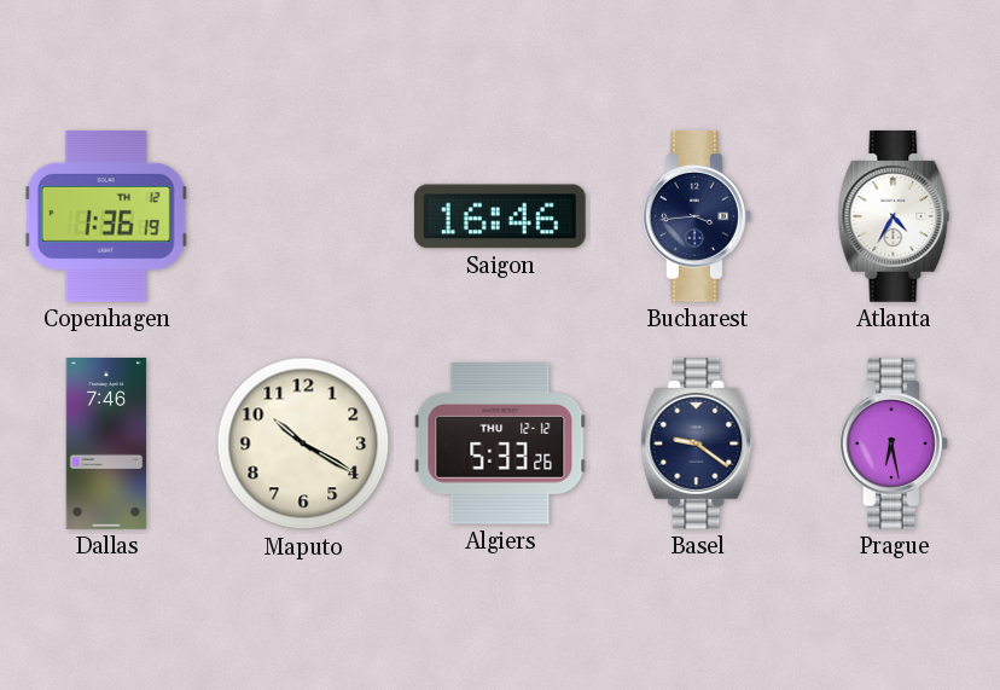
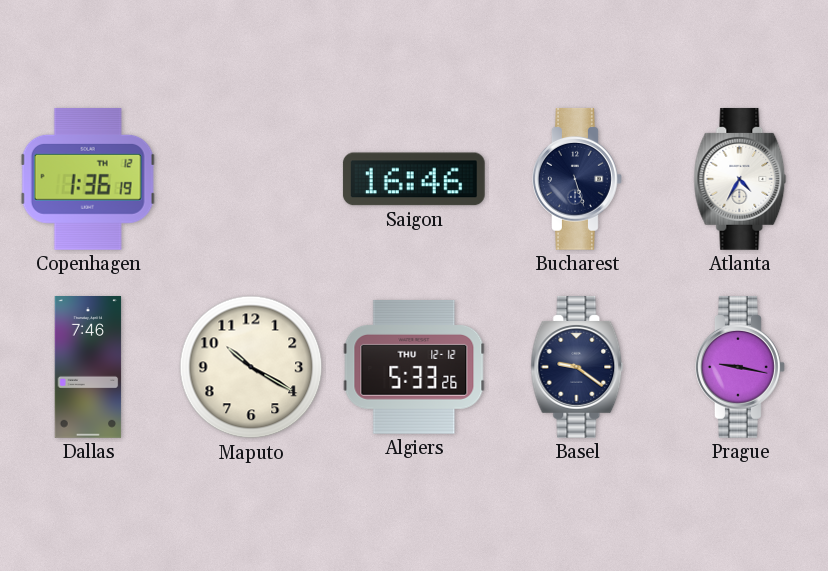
Bucharest: 3:44 -> 5:27 (578, 179)
Prague: 6:28 -> 9:17 (741, 367)
